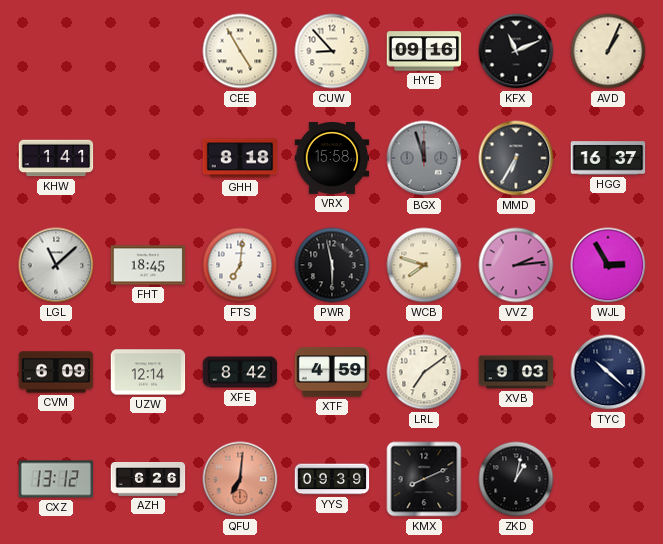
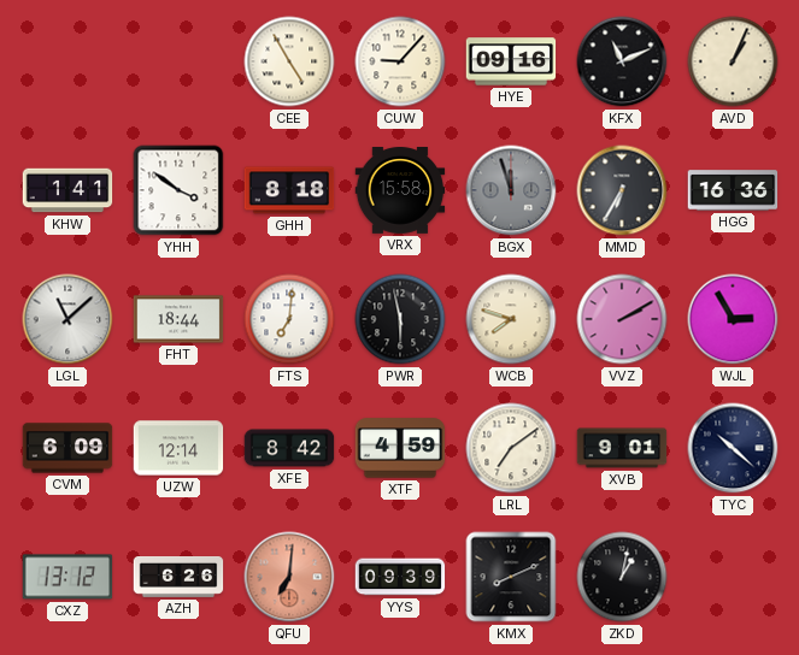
CUW: 8:53 -> 9:07 (400, 61)
YHH: none -> 3:51 (178, 190)
HGG: 16:37 -> 16:36 (733, 190)
FHT: 18:45 -> 18:44 (178, 319)
VVZ: 2:14 -> 2:10 (622, 319)
XVB: 9:03 -> 9:01 (622, 448)
